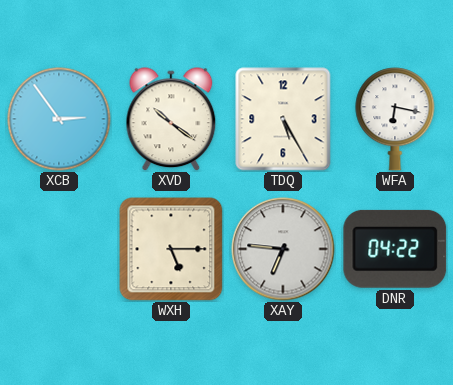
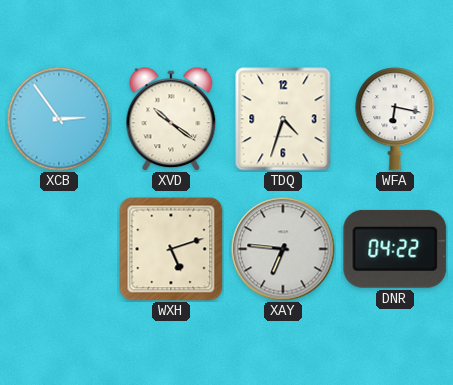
TDQ: 5:25 -> 4:33 (283, 119)
WXH: 5:15 -> 5:12 (171, 249)
